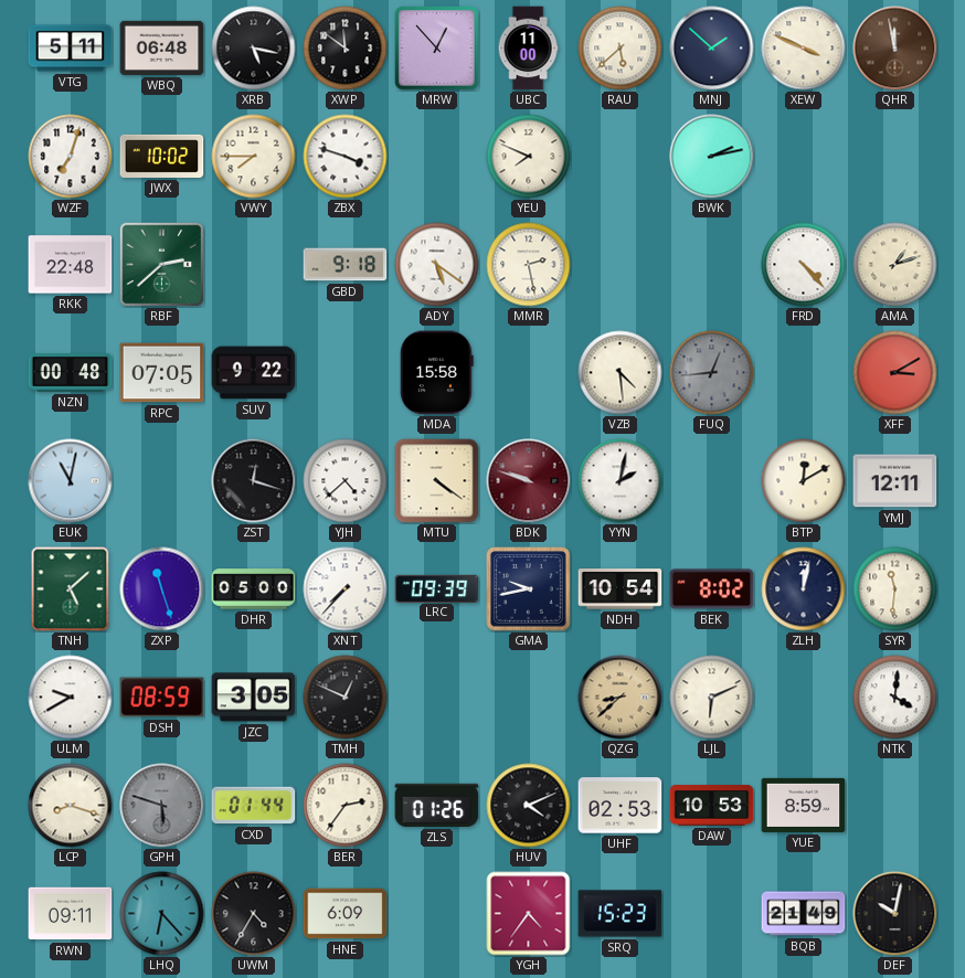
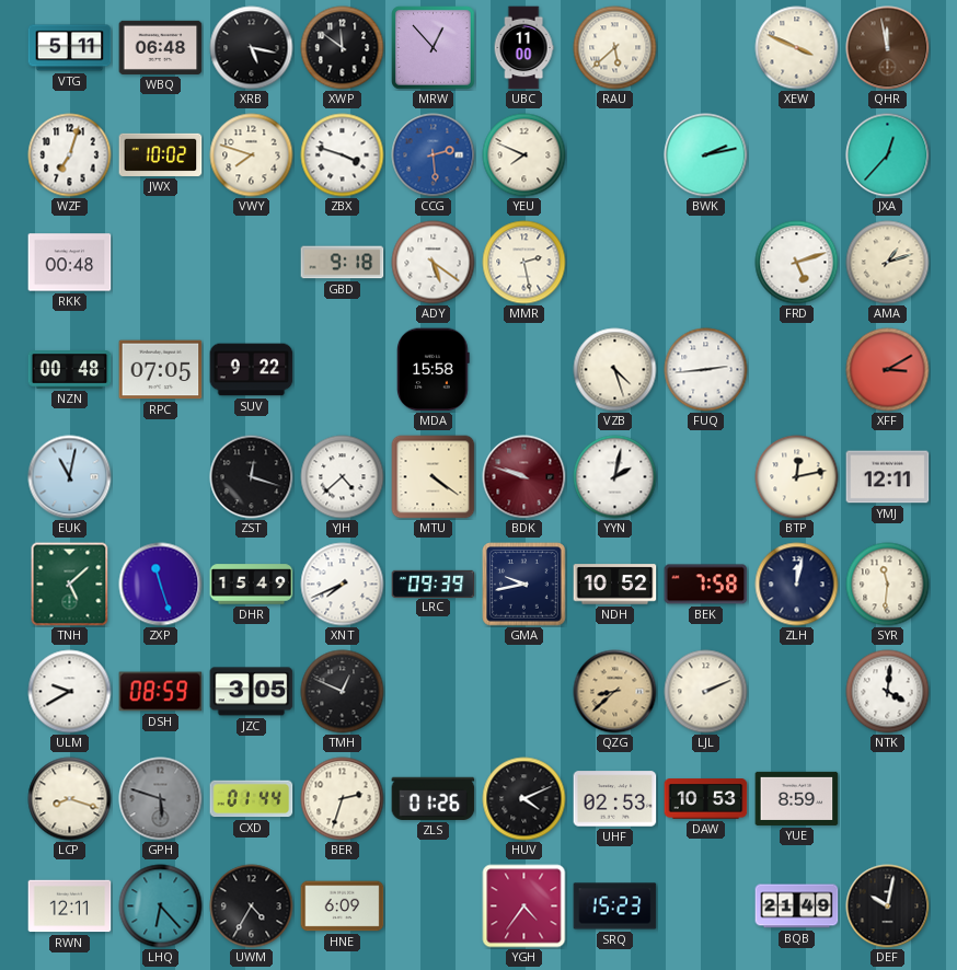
MNJ: 1:52 -> none (712, 49)
VWY: 7:45 -> 7:48 (252, 155)
CCG: none -> 2:29 (434, 155)
JXA: none -> 12:37 (888, 155)
RKK: 22:48 -> 00:48 (70, 263)
RBF: 2:38 -> none (161, 264)
FRD: 4:23 -> 5:12 (797, 263)
VZB: 4:29 -> 4:27 (615, 370)
FUQ: 12:44 -> 2:44 (706, 370)
FUQ dial: grey -> white (706, 370)
BTP: 12:10 -> 12:13 (797, 477)
DHR: 05:00 -> 15:49 (252, 585)
XNT: 7:37 -> 7:41 (343, 585)
NDH: 10:54 -> 10:52 (615, 585)
BEK: 8:02 -> 7:58 (706, 585)
LJL: 6:11 -> 2:11 (706, 692)
BER: 2:36 -> 2:33 (343, 799)
RWN: 09:11 -> 12:11 (70, 907)
